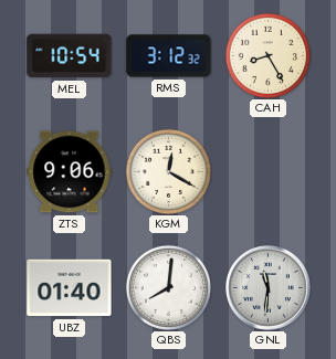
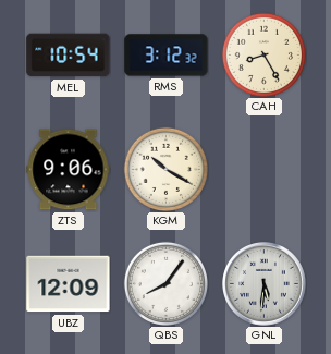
KGM: 12:20 -> 10:20 (165, 169)
UBZ: 01:40 -> 12:09 (69, 284)
QBS: 8:01 -> 8:06 (165, 283)
GNL: 11:31 -> 5:31 (265, 284)
